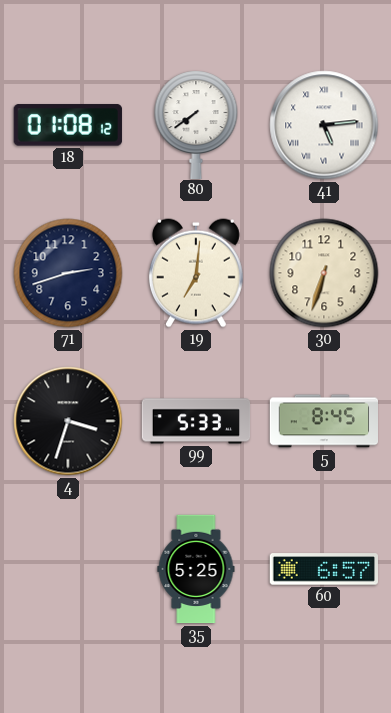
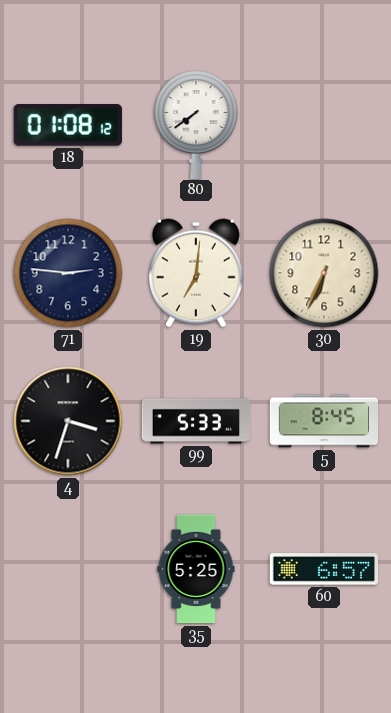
41: 5:14 -> none (324, 125)
71: 2:42 -> 2:46 (68, 273)
30: 6:33 -> 6:34 (324, 273)
